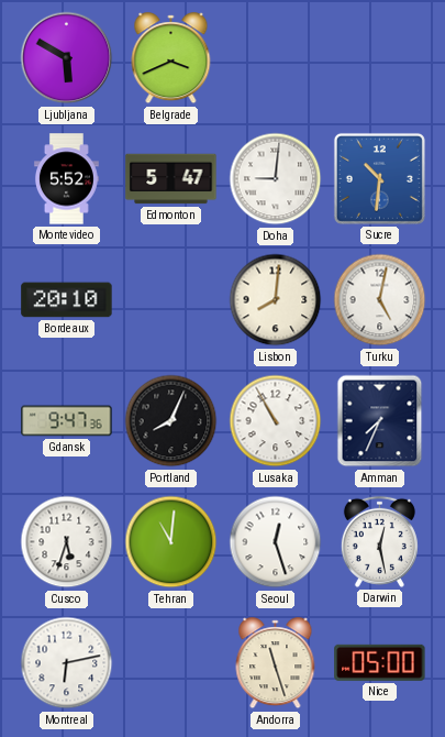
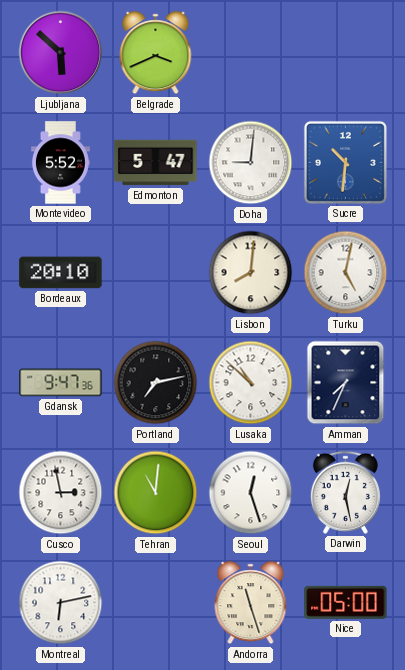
Ljubljana: 5:50 -> 5:52 (61, 53)
Portland: 8:04 -> 7:13 (156, 383)
Lusaka: 10:55 -> 10:52 (251, 383)
Cusco: 5:33 -> 2:58 (61, 493)
